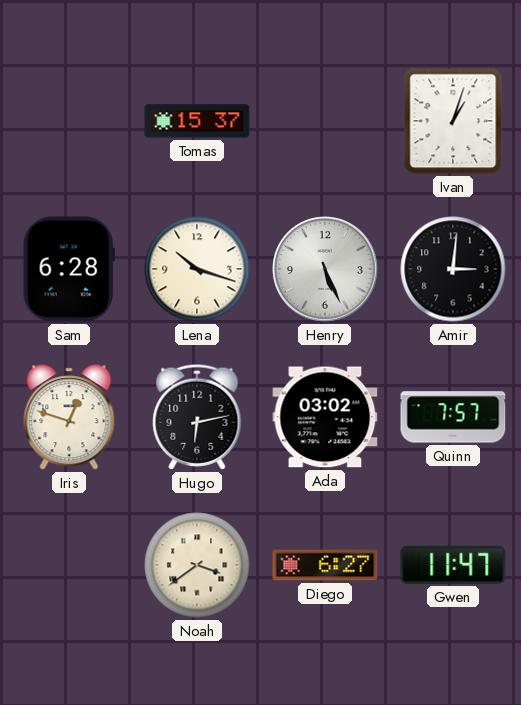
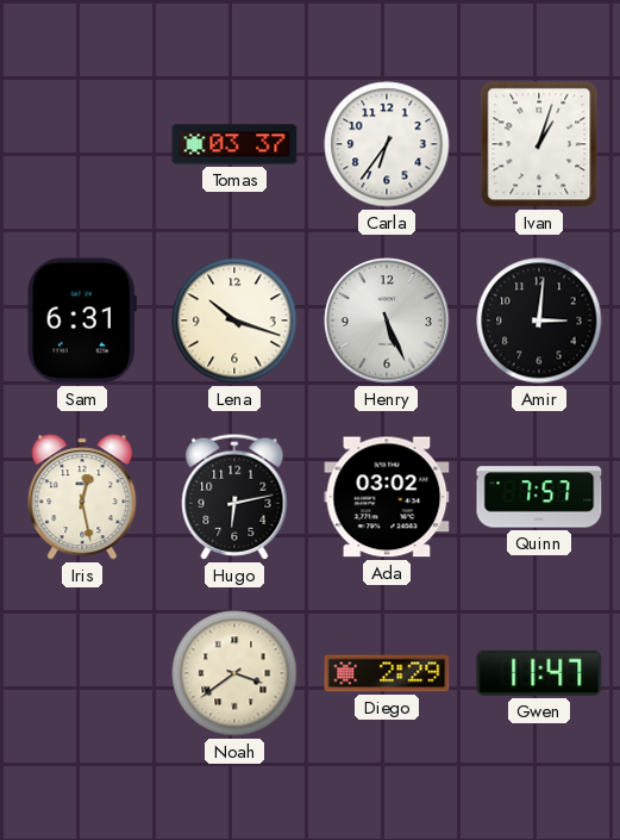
Tomas: 15:37 -> 03:37 (234, 144)
Carla: none -> 6:36 (387, 144)
Sam: 6:28 -> 6:31 (82, 321)
Iris: 12:48 -> 12:28 (82, 497)
Diego: 6:27 -> 2:29 (387, 673)
